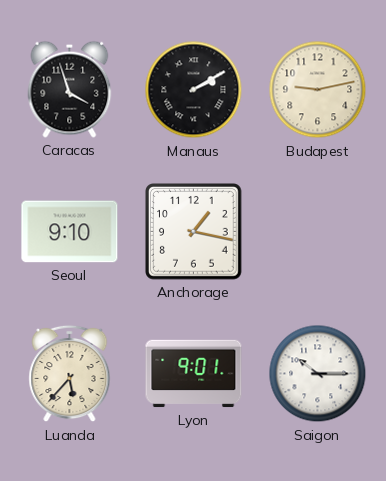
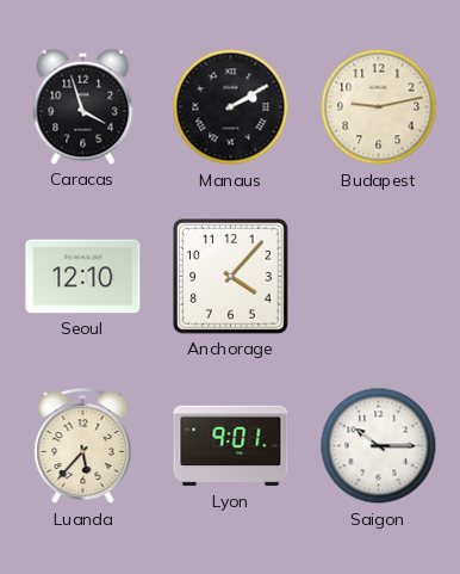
Seoul: 9:10 -> 12:10 (83, 277)
Anchorage: 1:17 -> 4:07 (231, 277)
